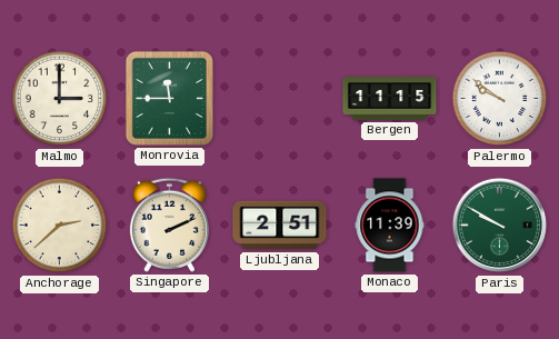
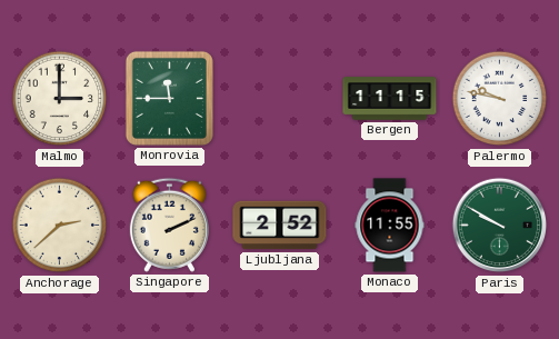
Palermo: 9:51 -> 9:47 (500, 99)
Ljubljana: 2:51 -> 2:52 (280, 226)
Monaco: 11:39 -> 11:55 (390, 226)
